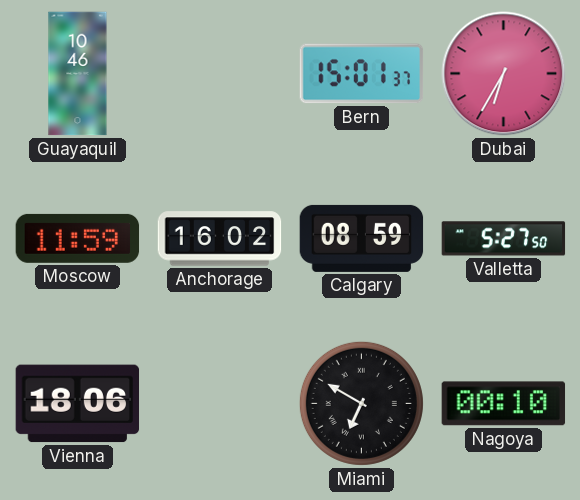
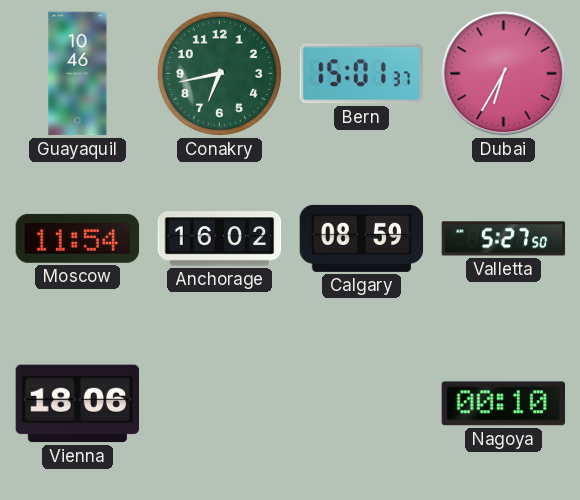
Conakry: none -> 6:43 (219, 73)
Moscow: 11:59 -> 11:54 (78, 238)
Miami: 6:50 -> none (361, 403)
